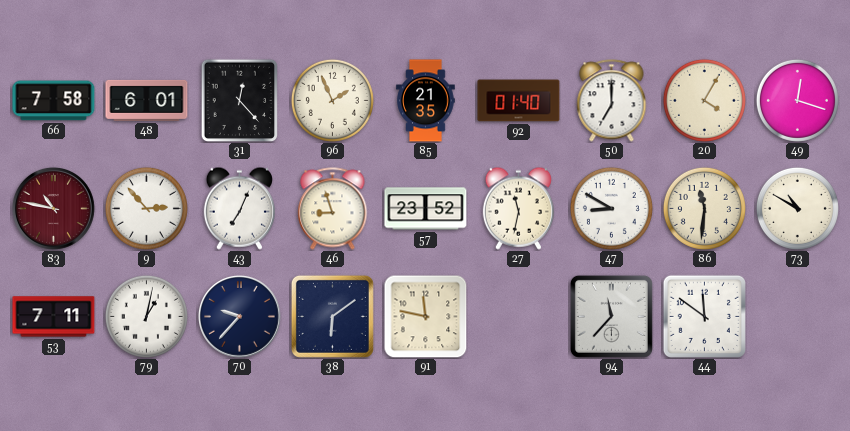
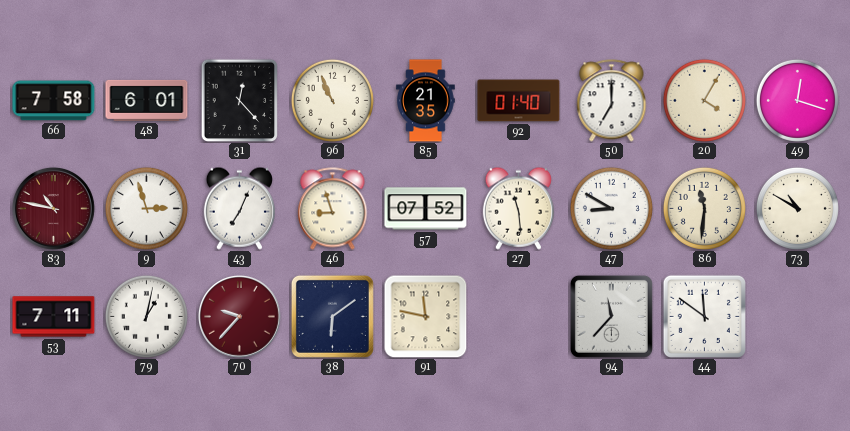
96: 1:56 -> 10:56 (332, 100)
9: 2:53 -> 2:57 (146, 208)
57: 23:52 -> 07:52 (426, 209)
27: 11:32 -> 11:29 (518, 208)
70 dial: navy -> burgundy (239, 316)
